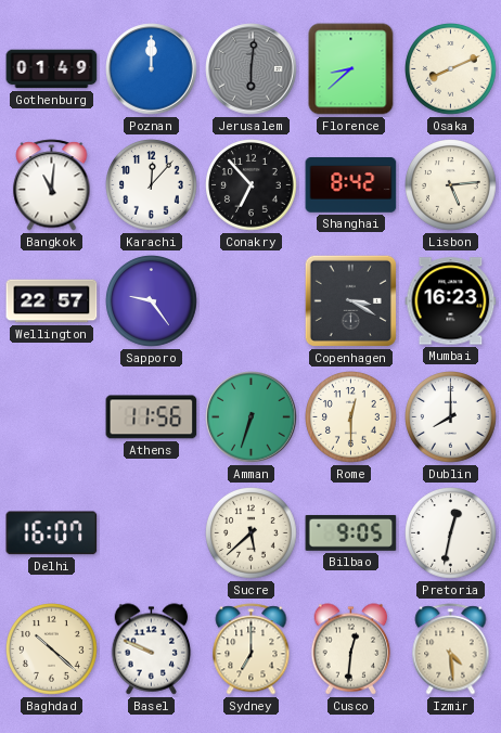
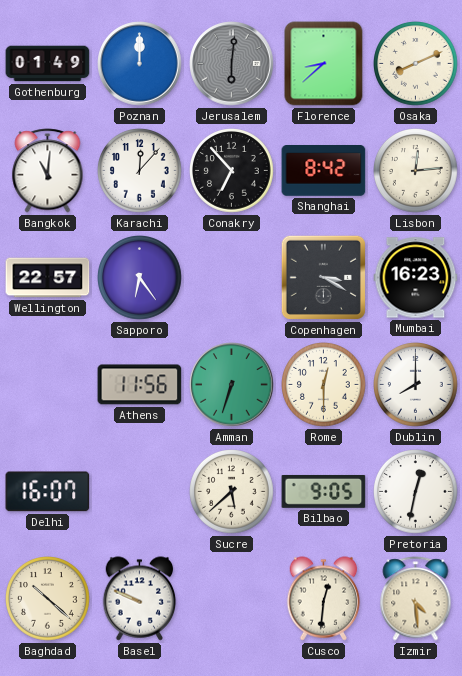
Lisbon: 5:14 -> 12:14 (416, 171)
Sapporo: 9:24 -> 6:24 (140, 278)
Sydney: 7:00 -> none (252, 650)
